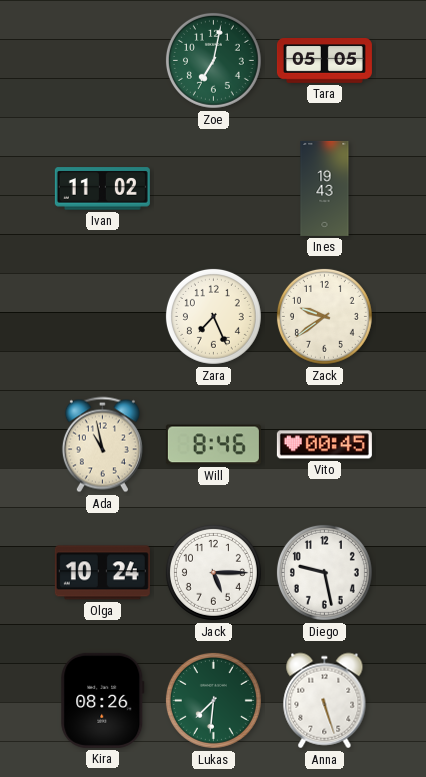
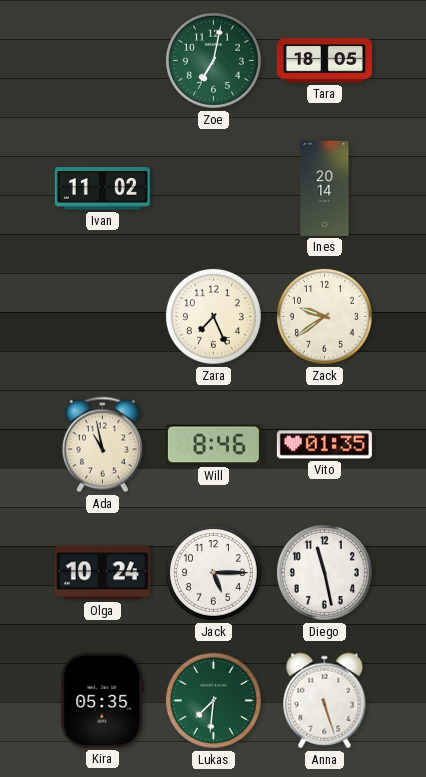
Tara: 05:05 -> 18:05 (324, 61)
Ines: 19:43 -> 20:14 (325, 188)
Vito: 00:45 -> 01:35 (324, 445)
Diego: 9:28 -> 11:28 (324, 572)
Kira: 08:26 -> 05:35 (103, 700)
